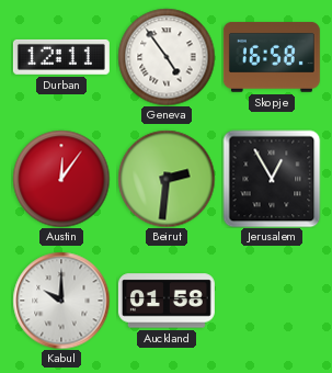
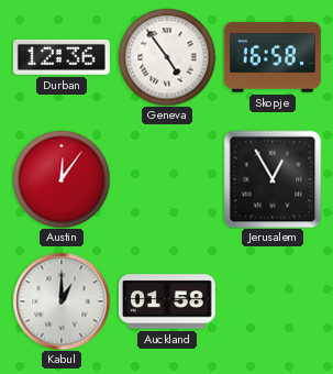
Durban: 12:11 -> 12:36 (62, 57)
Beirut: 2:31 -> none (167, 179)
Kabul: 10:00 -> 1:00 (62, 301)
